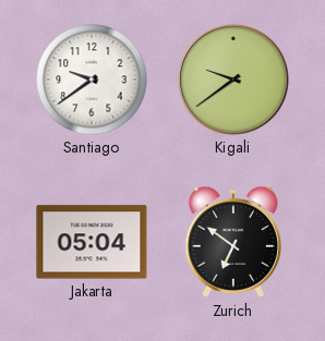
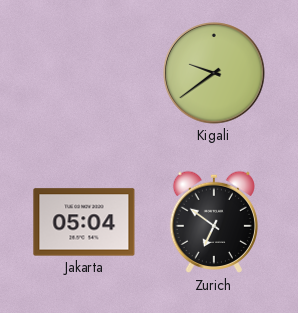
Santiago: 9:39 -> none (92, 80)
